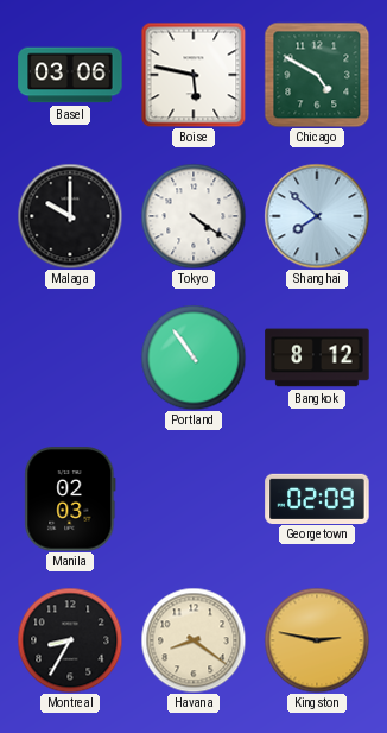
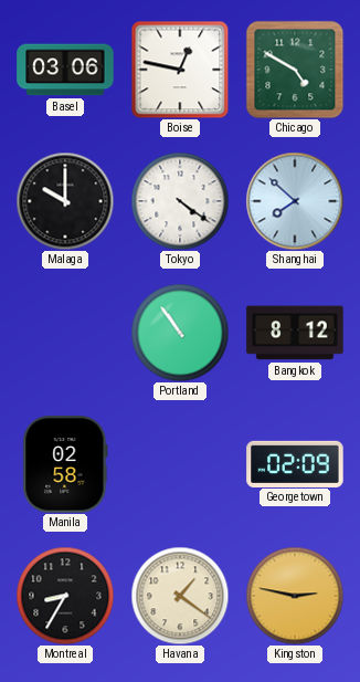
Boise: 5:47 -> 12:47 (180, 70)
Manila: 02:03 -> 02:58 (65, 464)
Havana: 8:21 -> 1:21 (180, 596)
